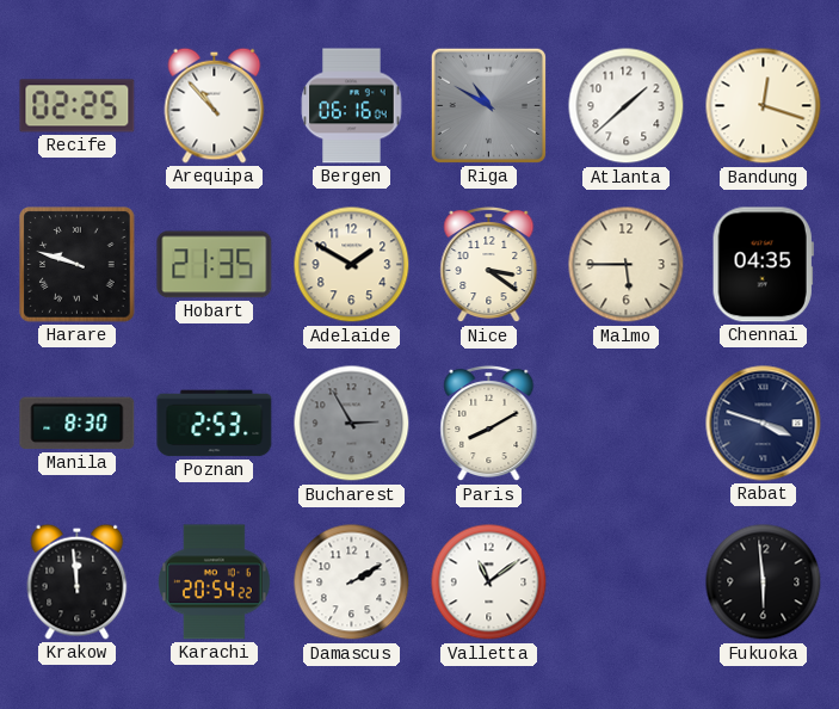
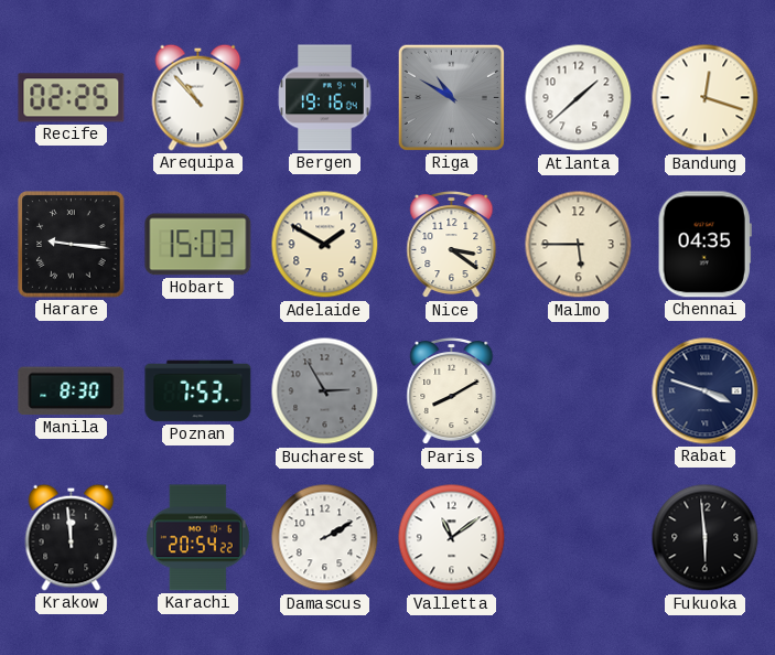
Bergen: 06:16 -> 19:16 (325, 98)
Harare: 9:48 -> 9:16 (72, 245)
Hobart: 21:35 -> 15:03 (198, 245)
Poznan: 2:53 -> 7:53 (198, 391)
